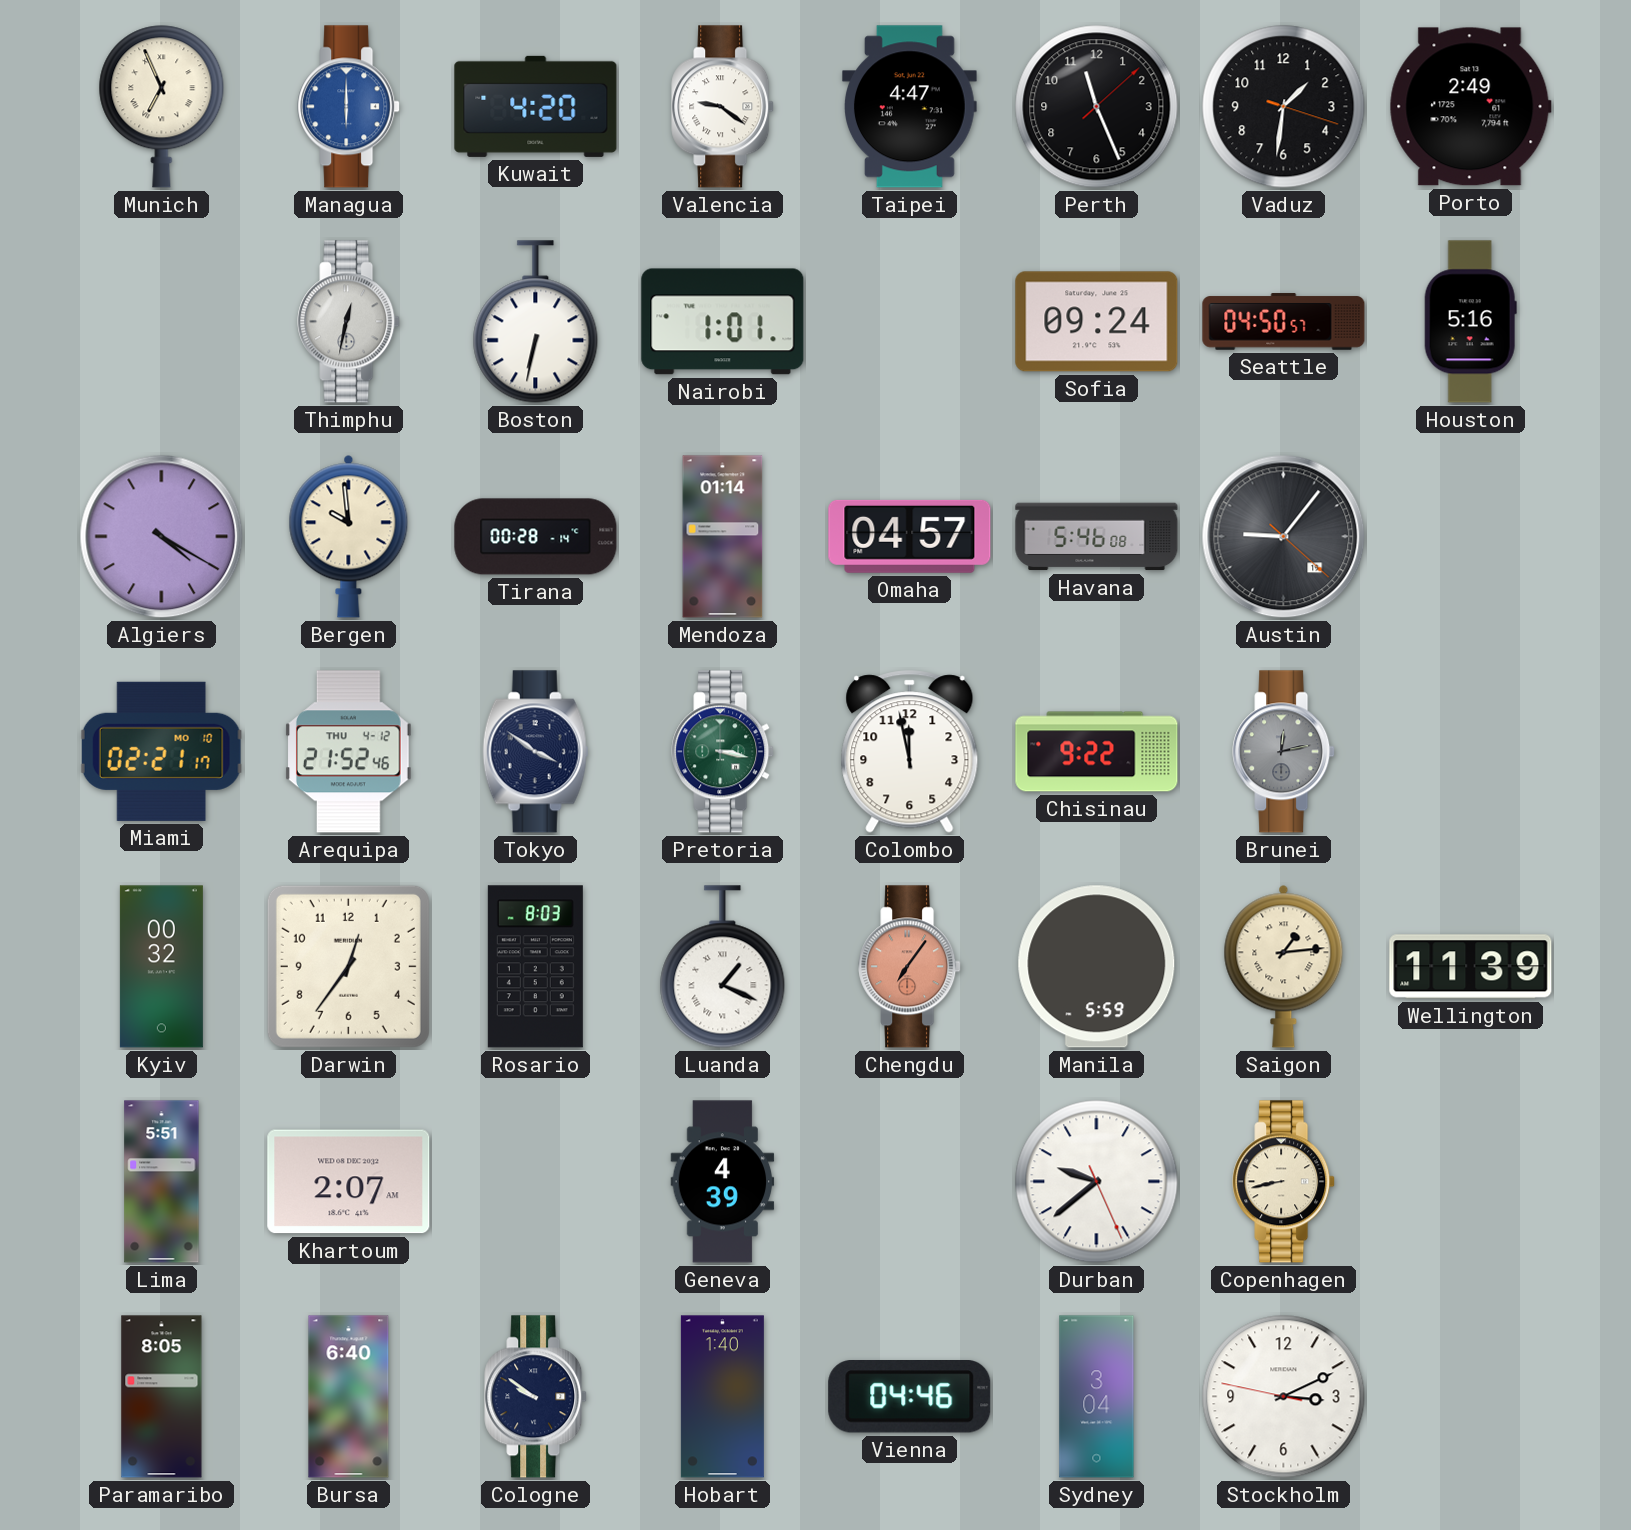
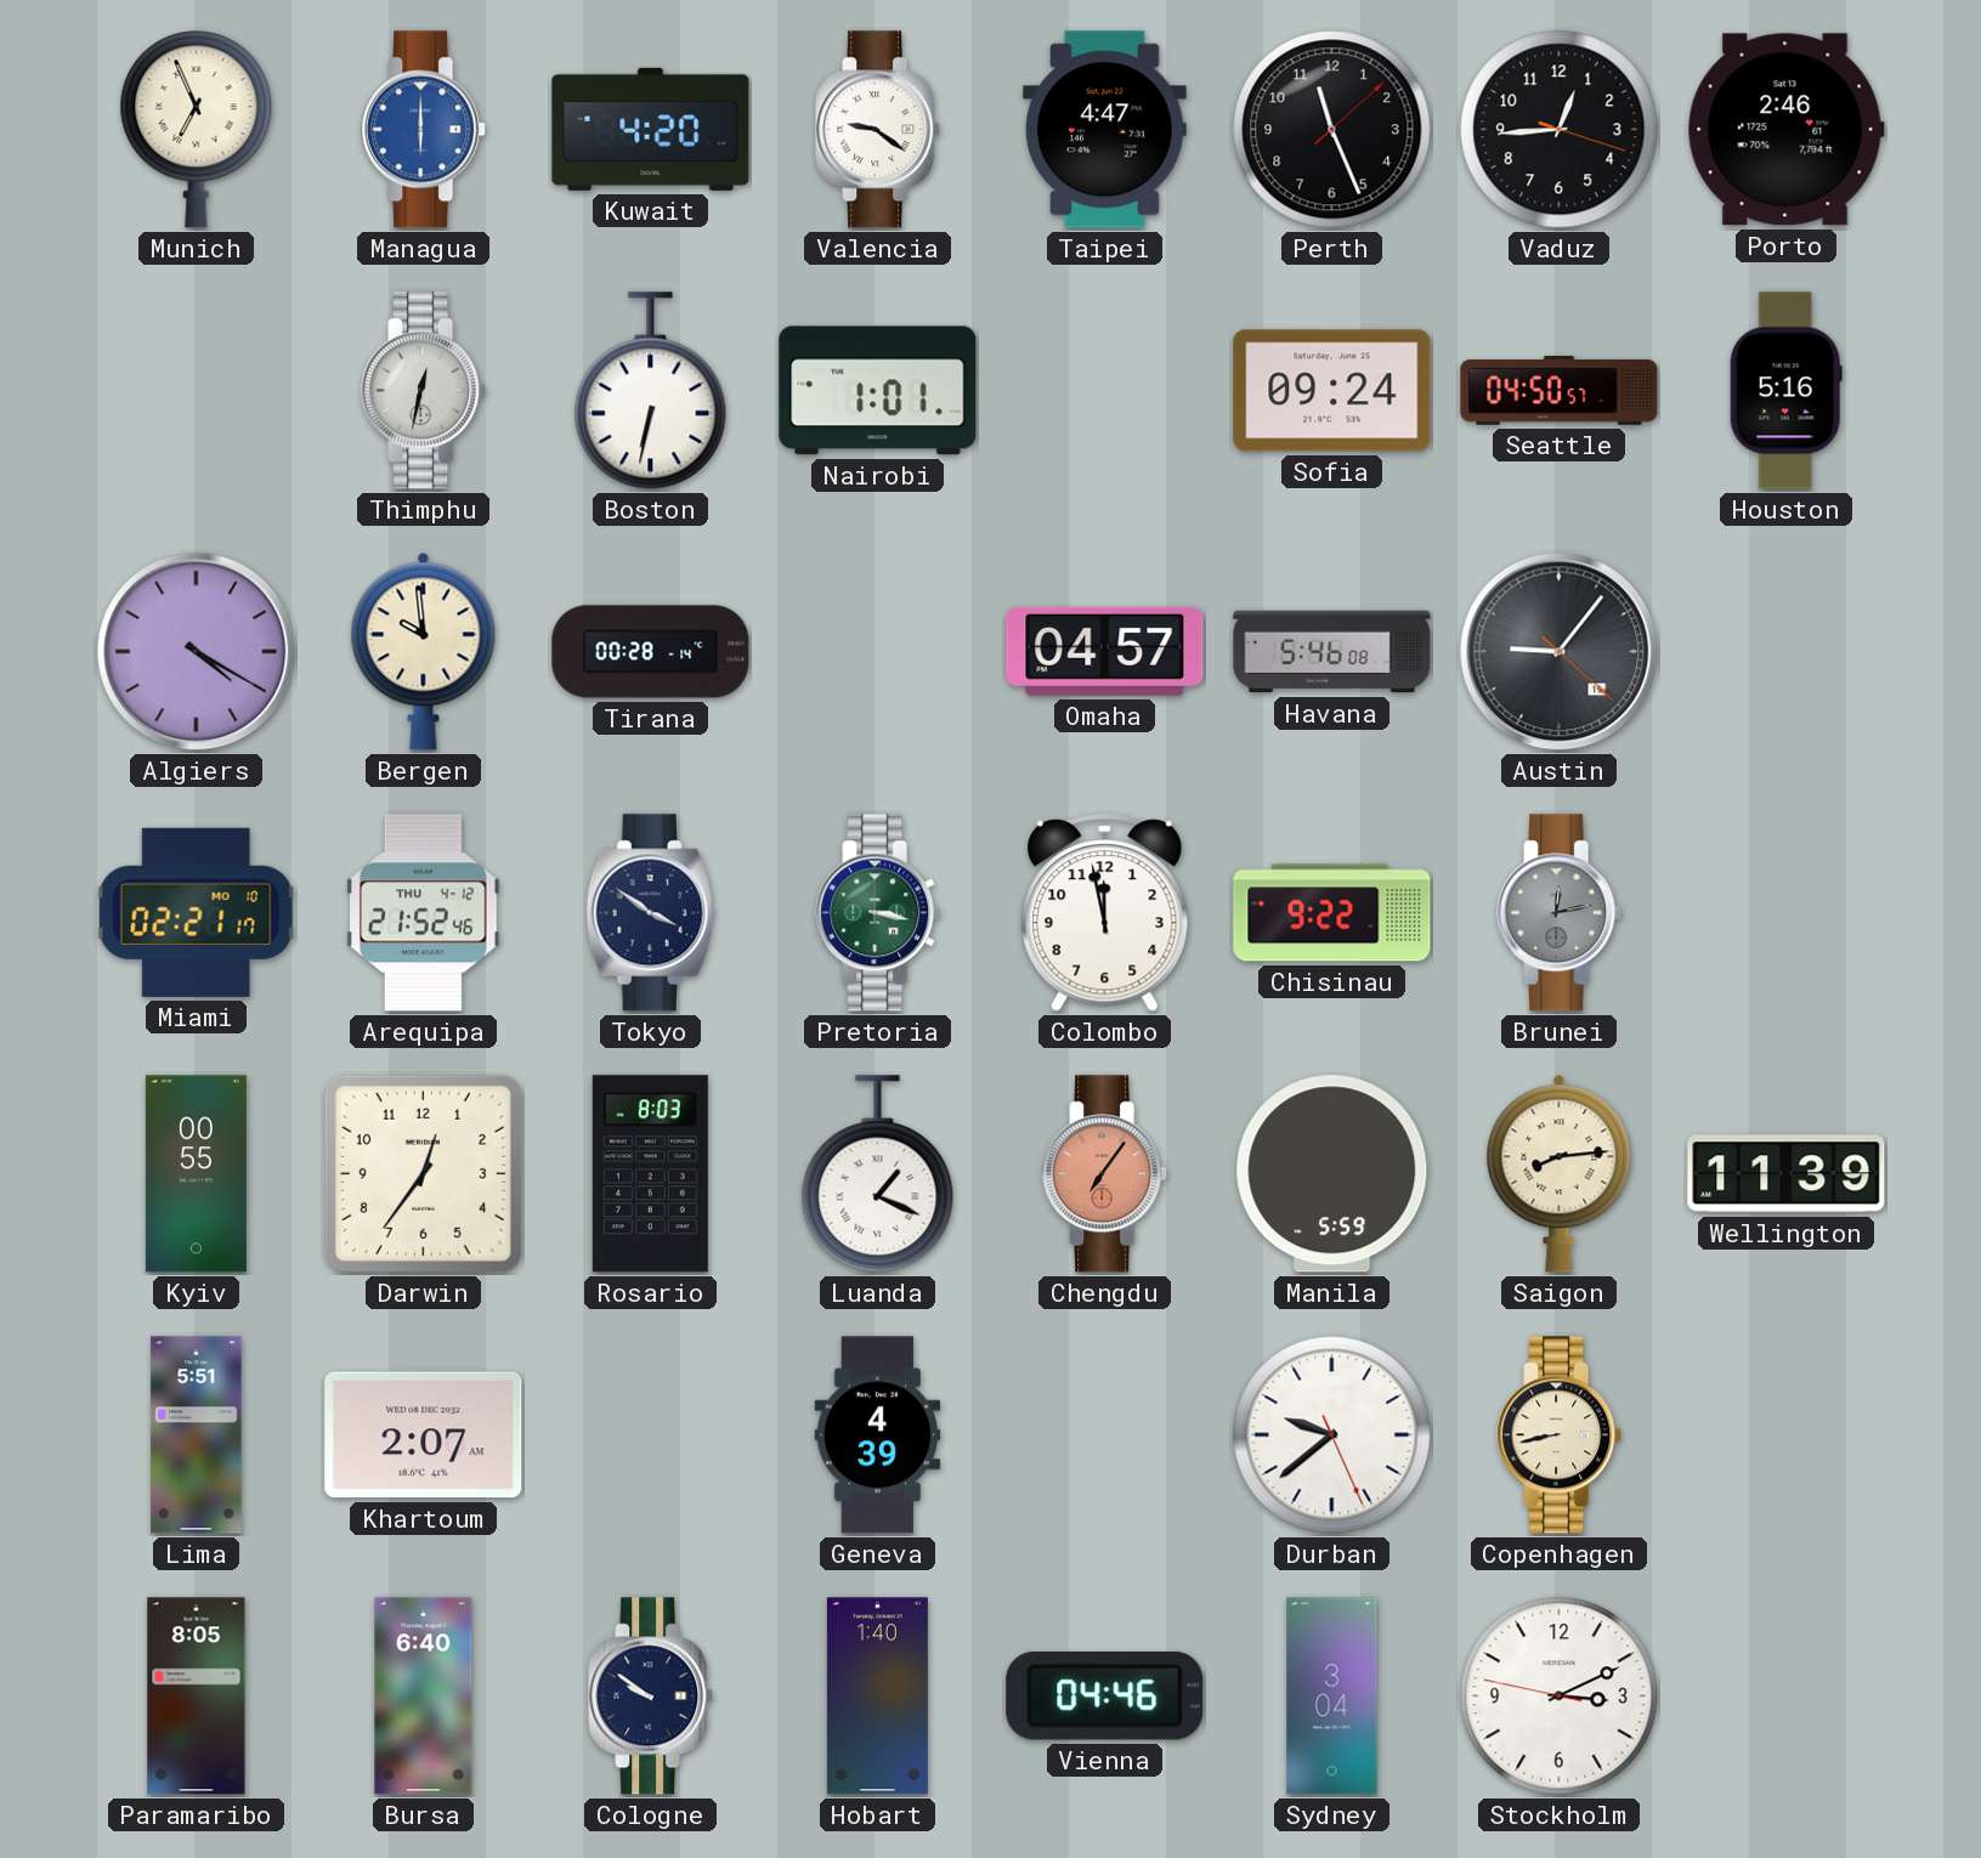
Vaduz: 1:31 -> 12:44 (1560, 130)
Porto: 2:49 -> 2:46 (1785, 130)
Mendoza: 01:14 -> none (723, 537)
Kyiv: 00:32 -> 00:55 (196, 1174)
Saigon: 1:14 -> 8:14 (1560, 1173)
